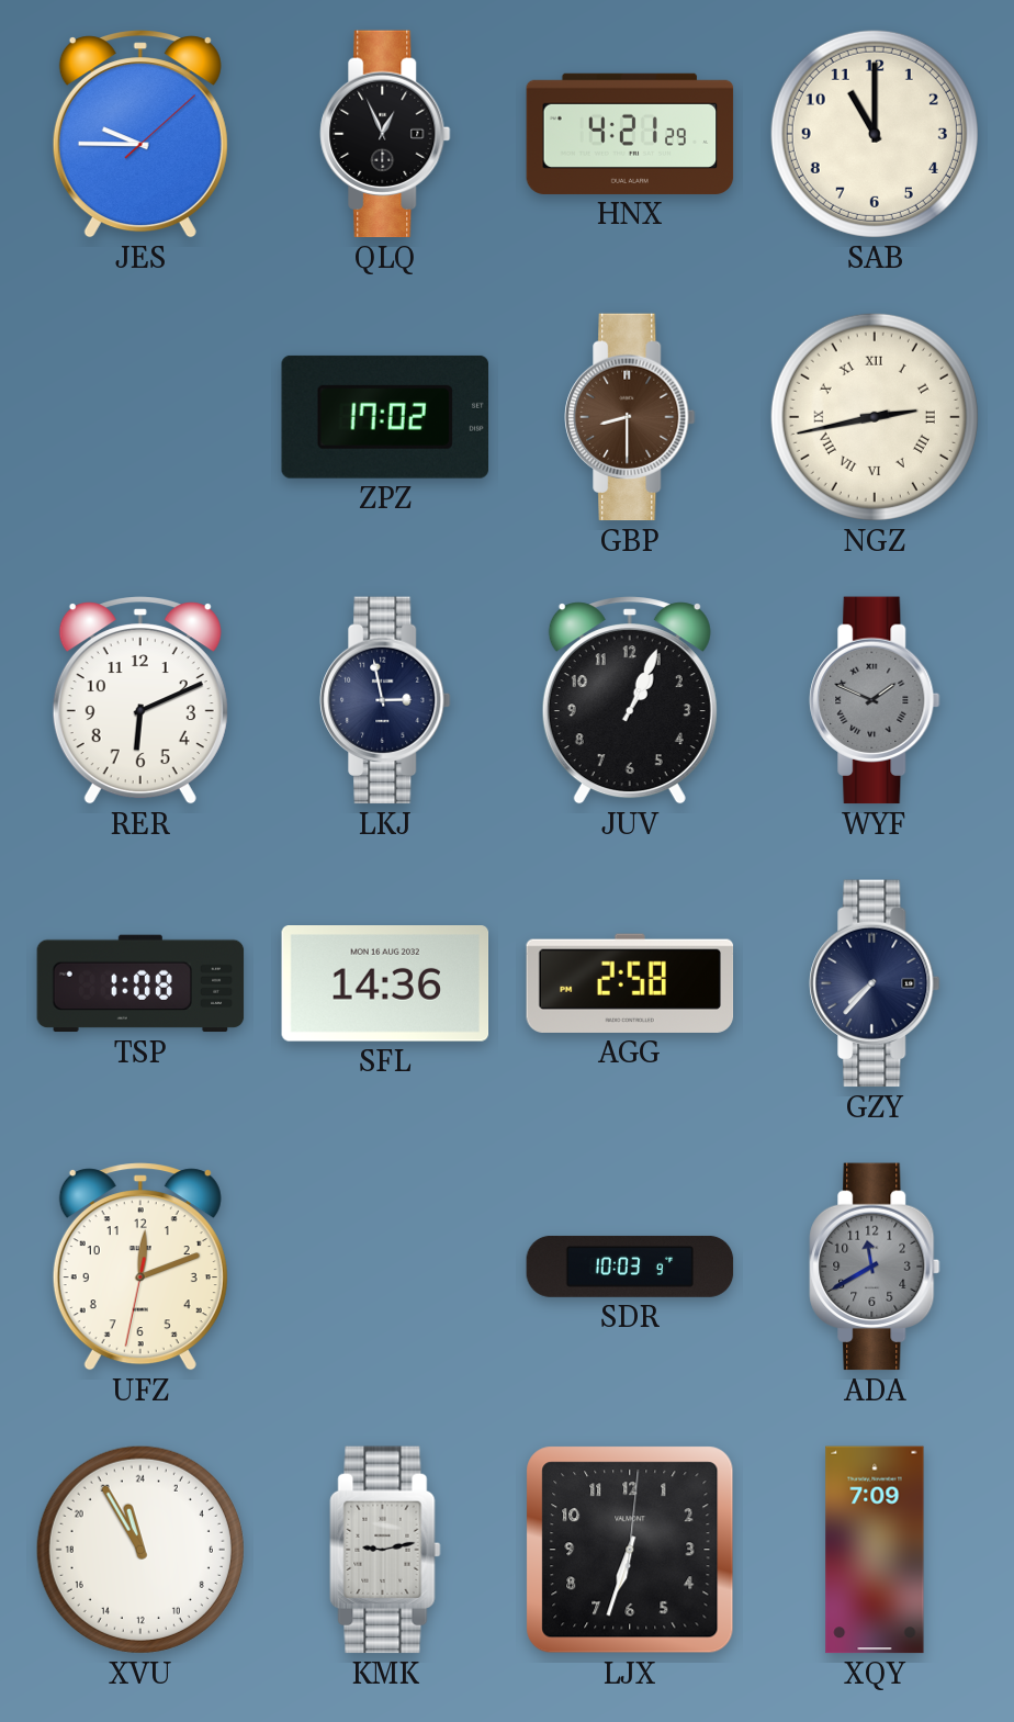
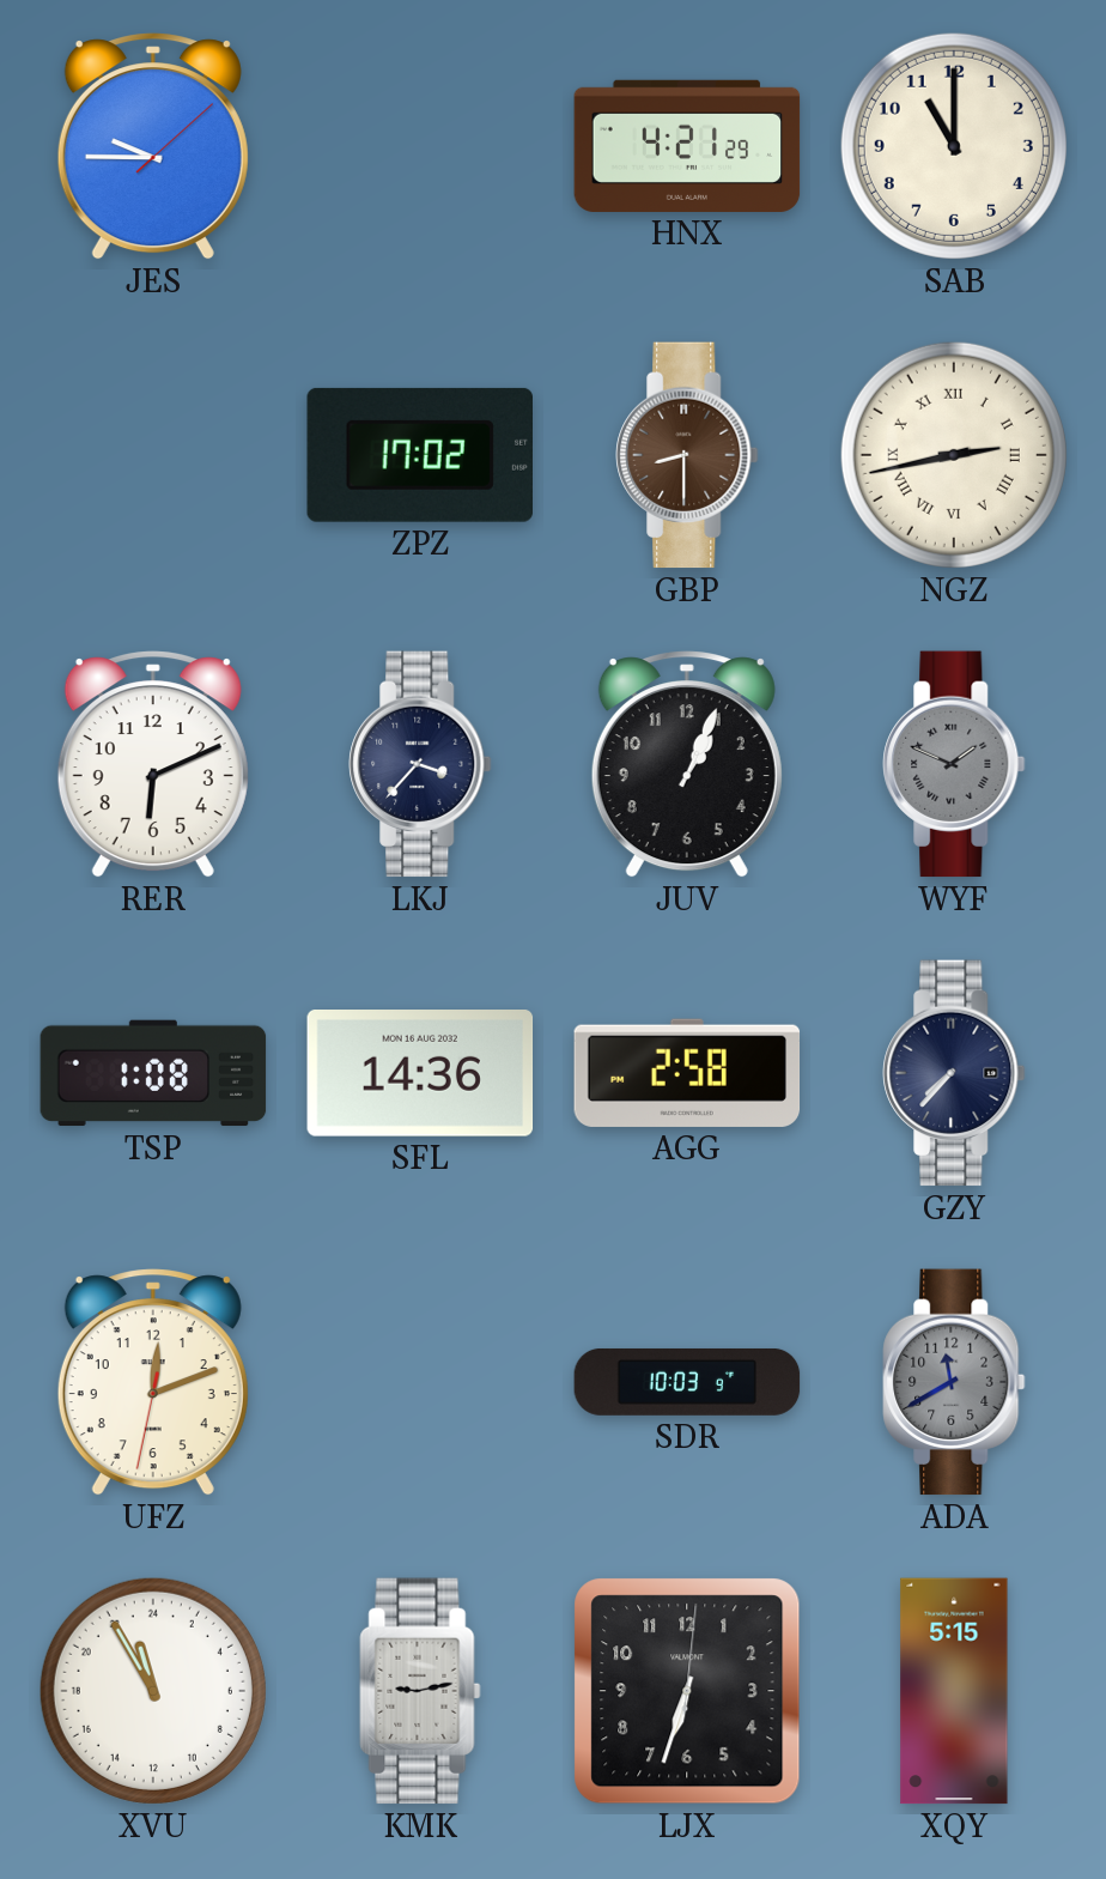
QLQ: 12:56 -> none (385, 134)
LKJ: 2:58 -> 3:37 (420, 764)
XQY: 7:09 -> 5:15 (954, 1691)
